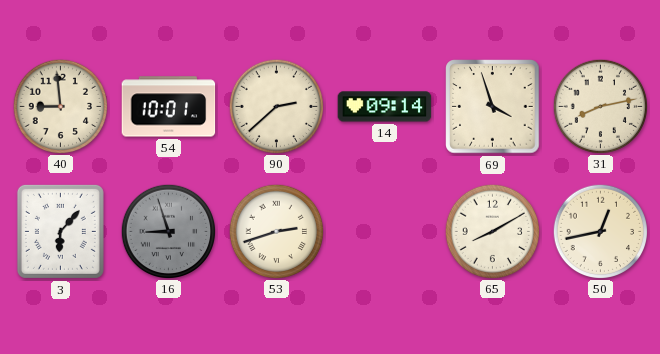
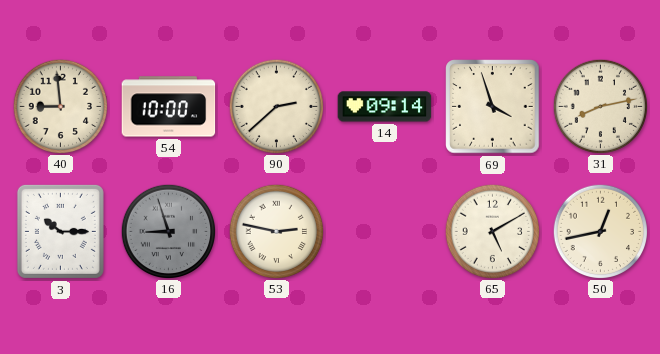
54: 10:01 -> 10:00 (169, 107)
3: 6:07 -> 10:15 (60, 231)
53: 2:42 -> 2:47 (276, 231)
65: 8:10 -> 5:10 (492, 231)
